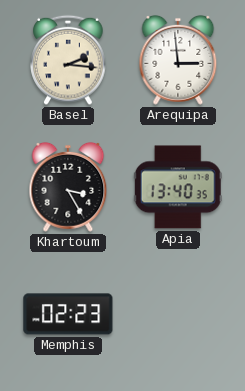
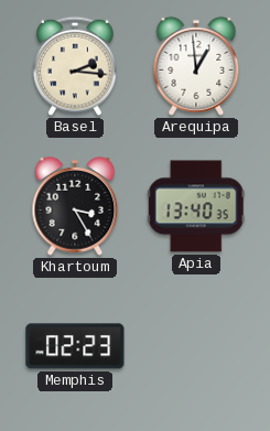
Arequipa: 2:59 -> 12:59 (196, 66)
